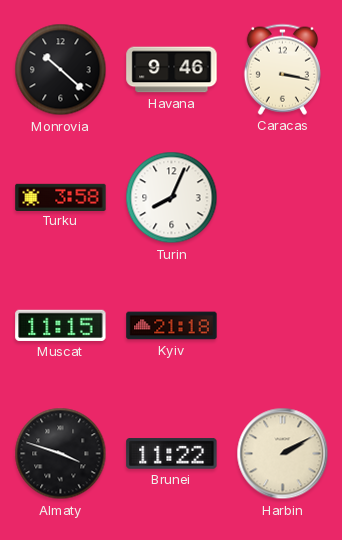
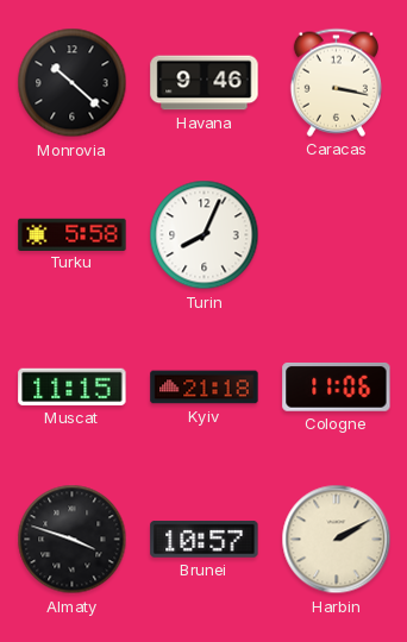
Turku: 3:58 -> 5:58 (73, 234)
Cologne: none -> 11:06 (337, 386)
Brunei: 11:22 -> 10:57 (205, 540)
